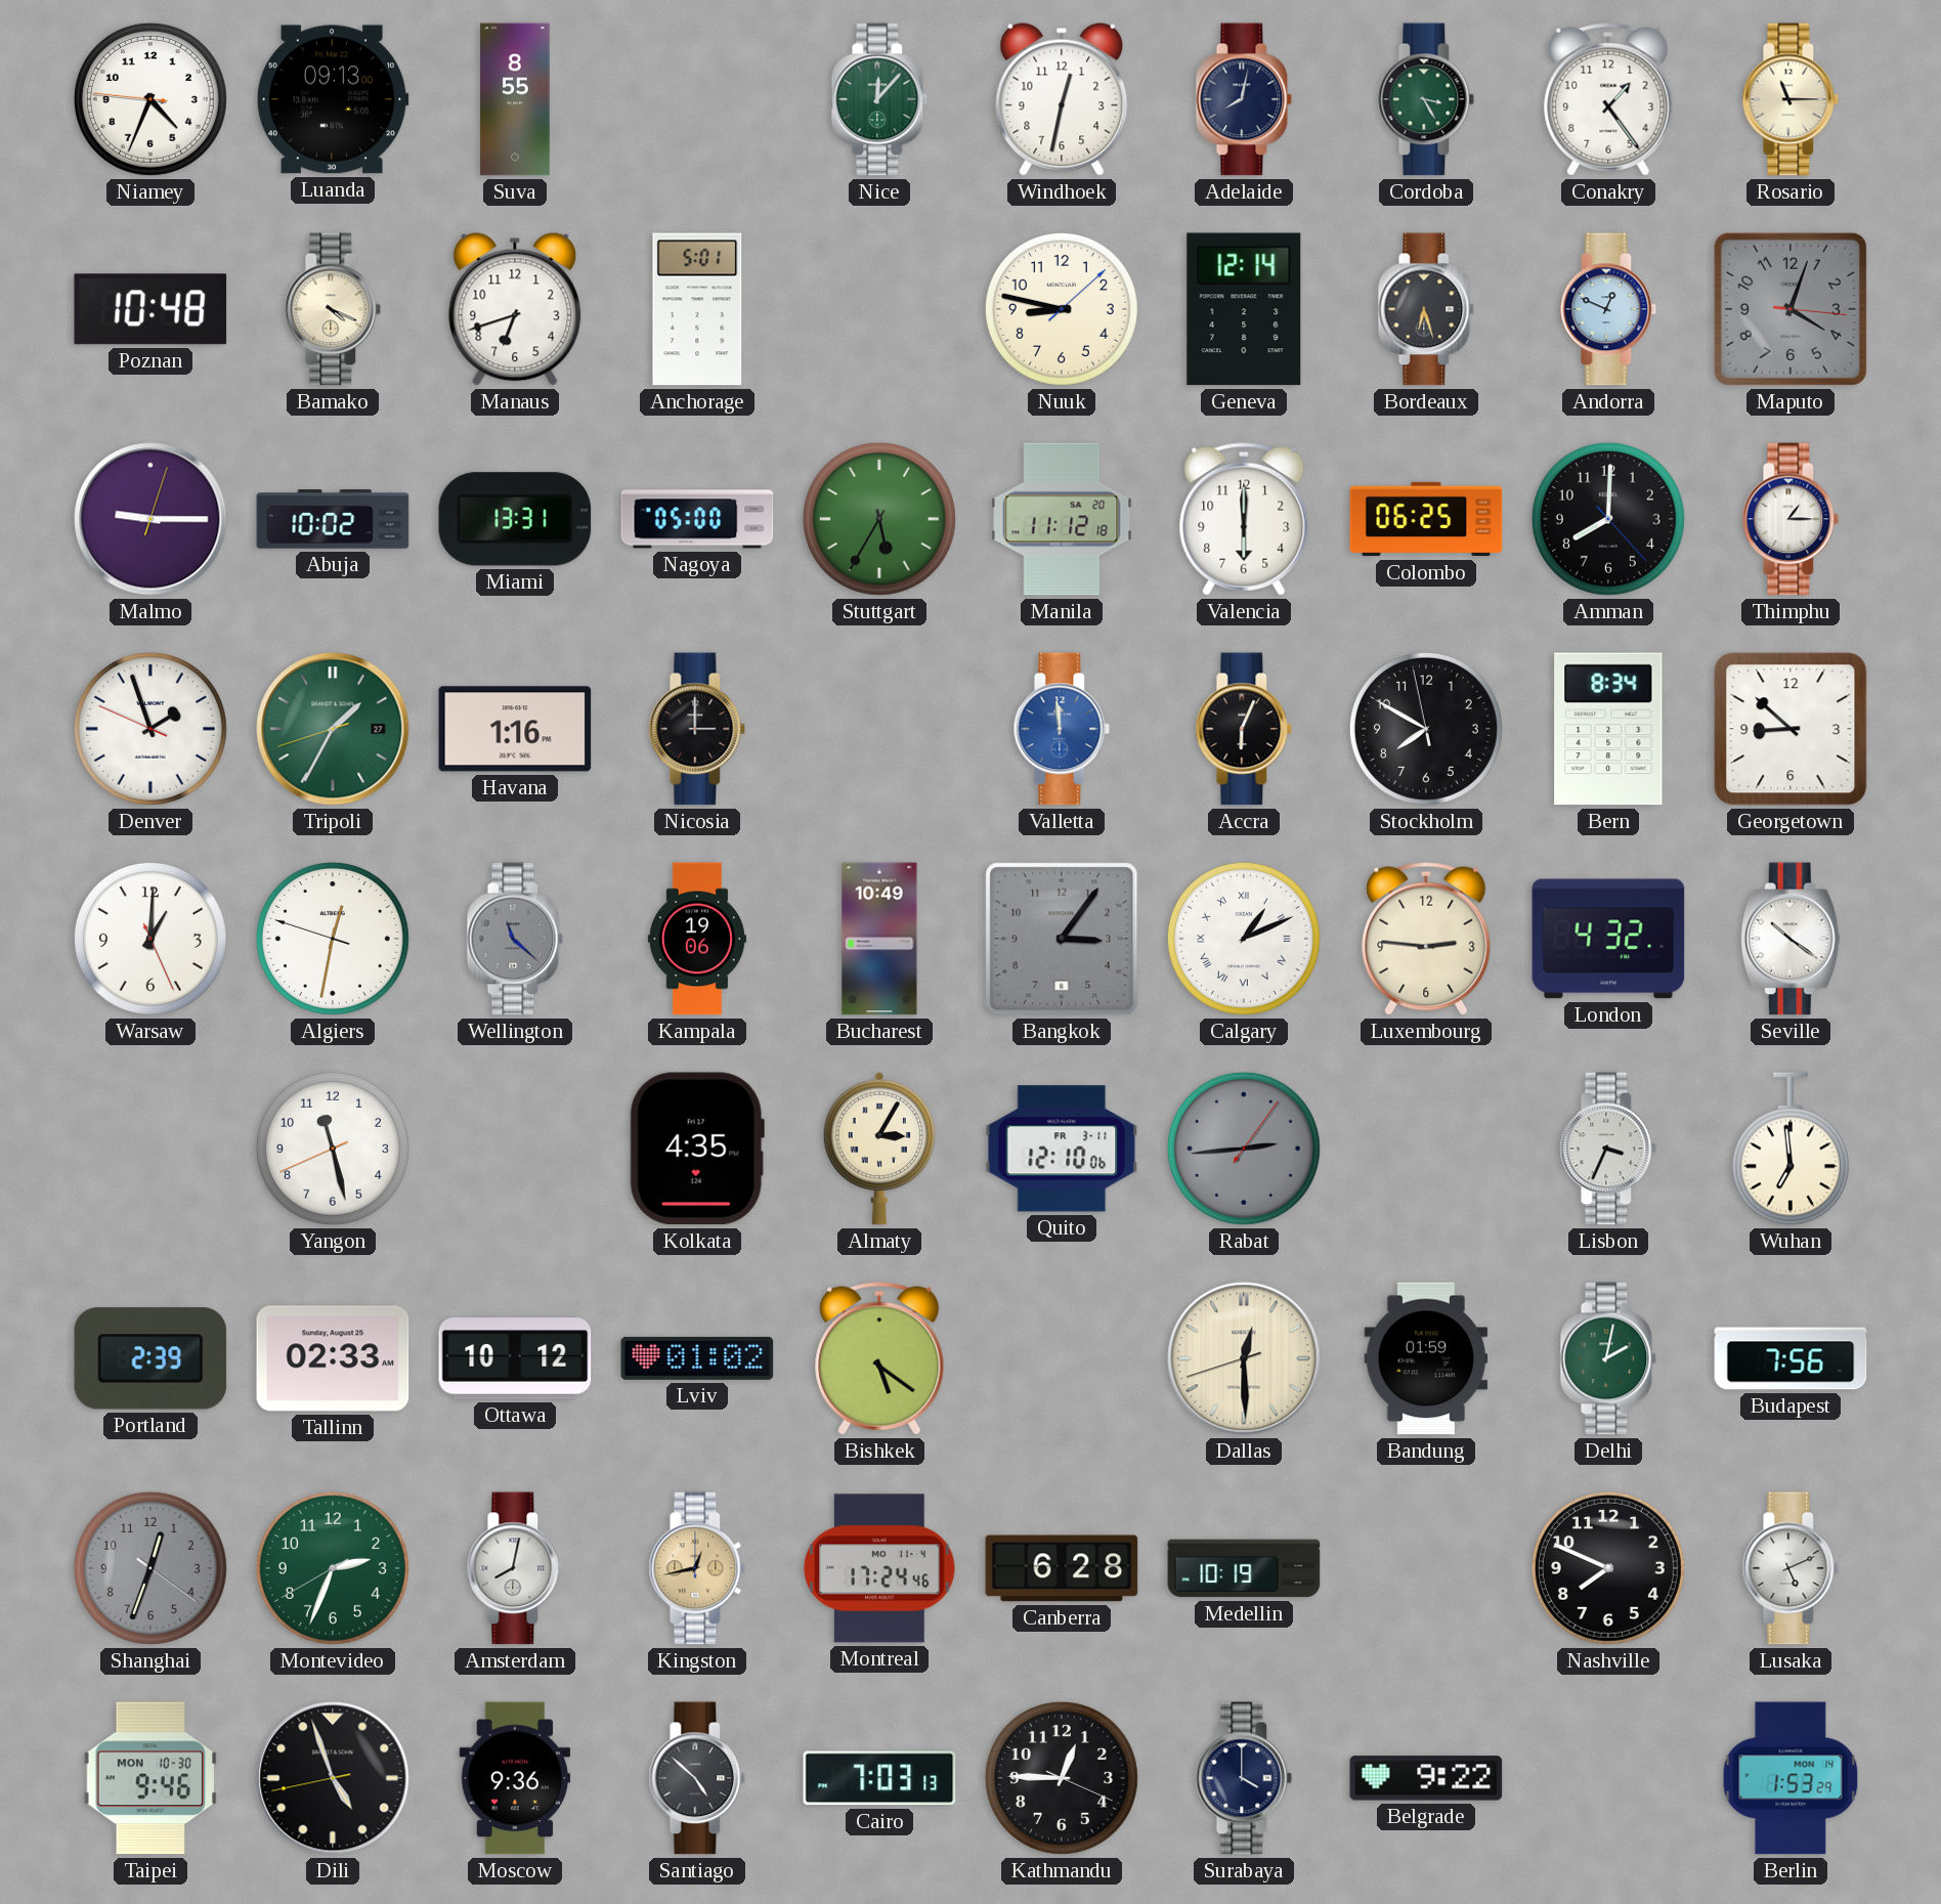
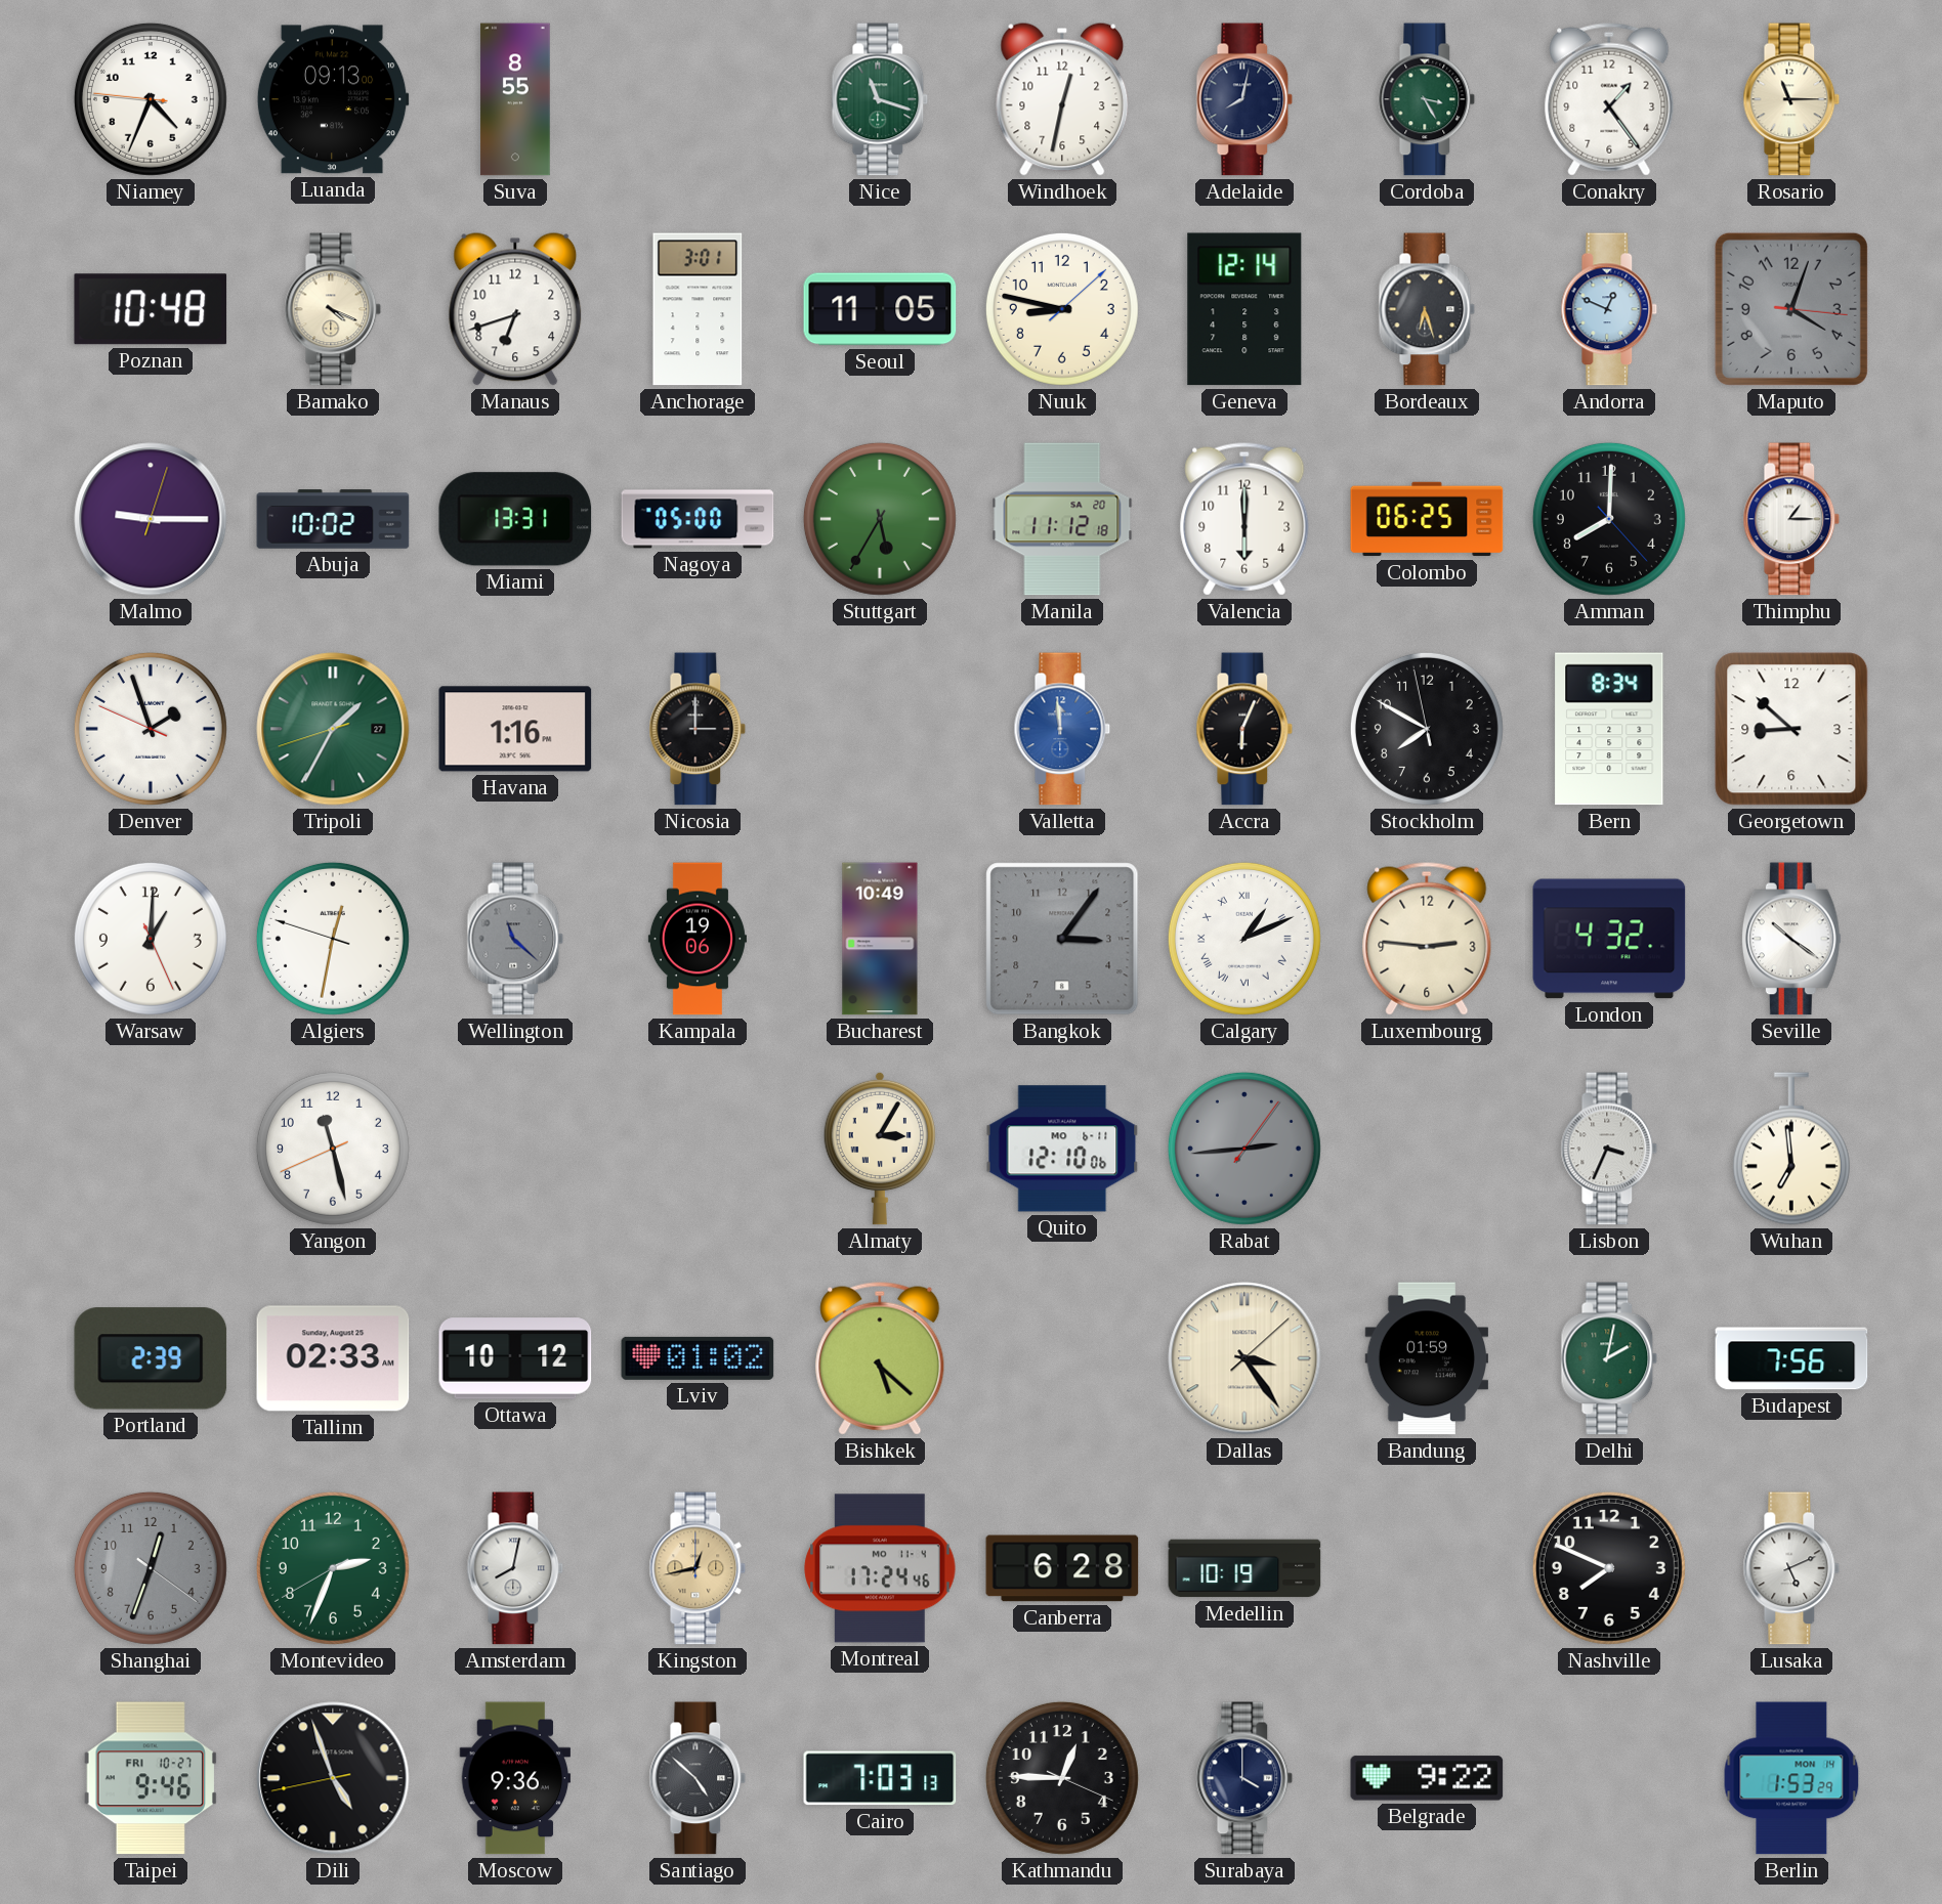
Nice: 12:07 -> 11:18 (880, 99)
Anchorage: 5:01 -> 3:01 (698, 309)
Seoul: none -> 11:05 (880, 309)
Kolkata: 4:35 -> none (697, 1149)
Quito date: FR 3-11 -> MO 6-11 (1062, 1149)
Bishkek: 5:21 -> 5:22 (880, 1358)
Dallas: 12:29 -> 3:24 (1244, 1358)
Taipei date: MON 10-30 -> FRI 10-27 (151, 1778)
